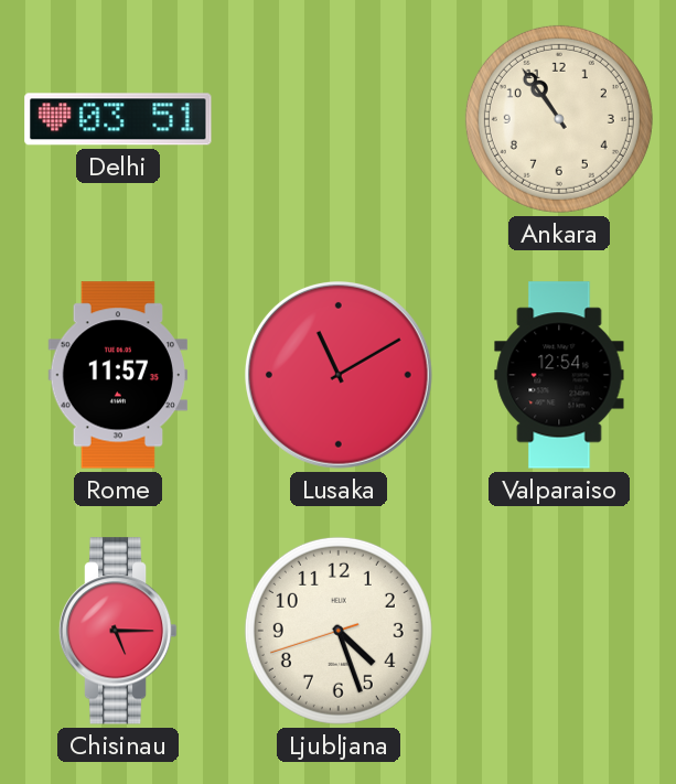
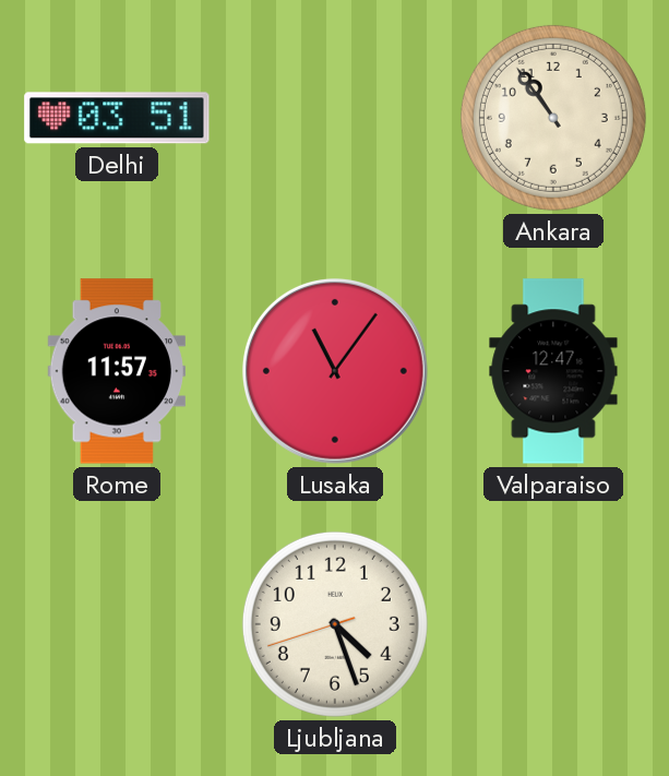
Lusaka: 11:10 -> 11:06 (335, 371)
Valparaiso: 12:54 -> 12:47 (553, 371)
Chisinau: 5:15 -> none (118, 631)
